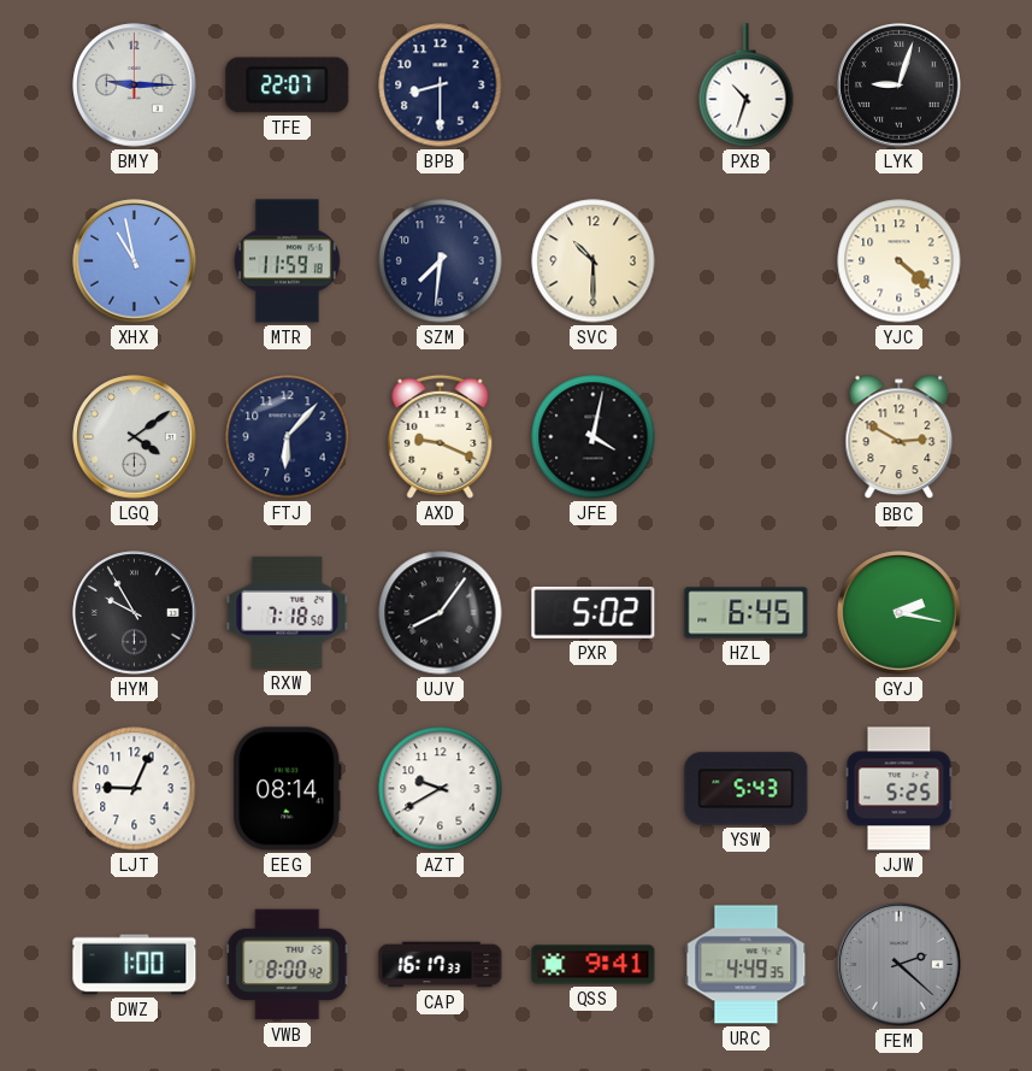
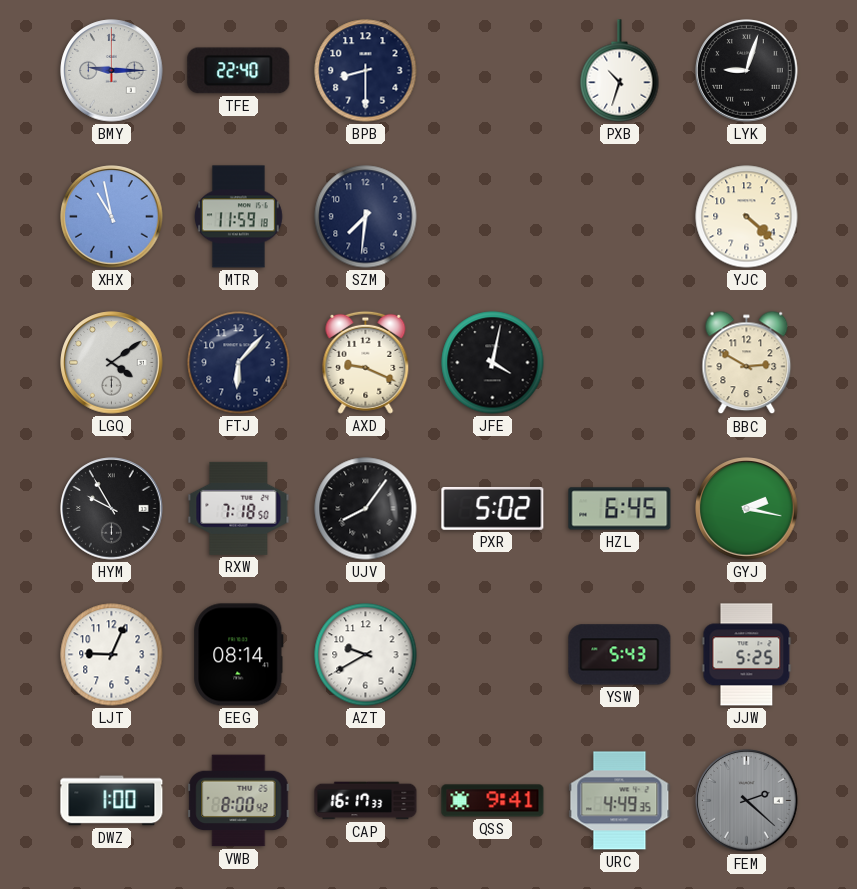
TFE: 22:07 -> 22:40 (239, 71)
SVC: 10:30 -> none (594, 261)
